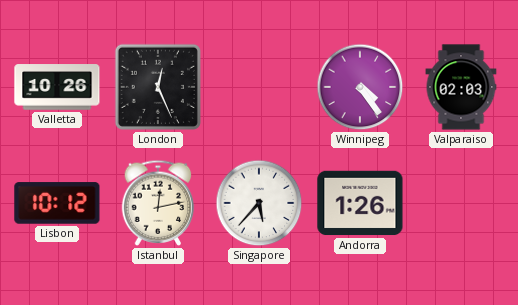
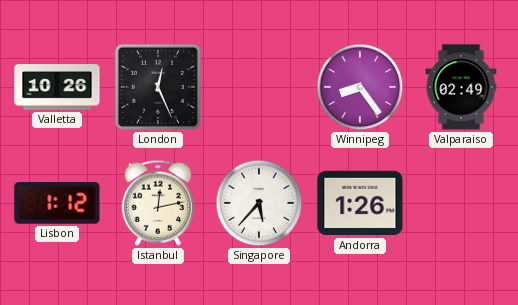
Winnipeg: 4:24 -> 8:24 (360, 87)
Valparaiso: 02:03 -> 02:49 (461, 87)
Lisbon: 10:12 -> 1:12 (57, 203)
